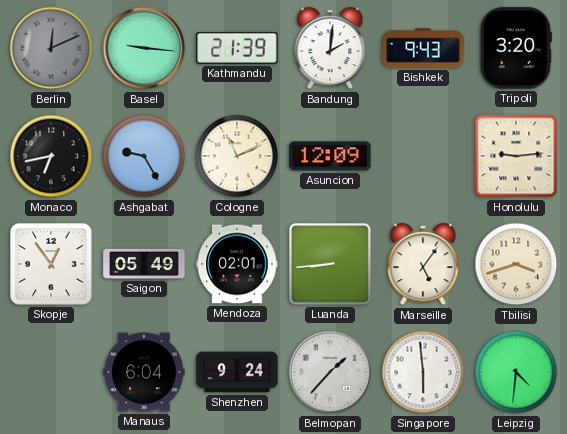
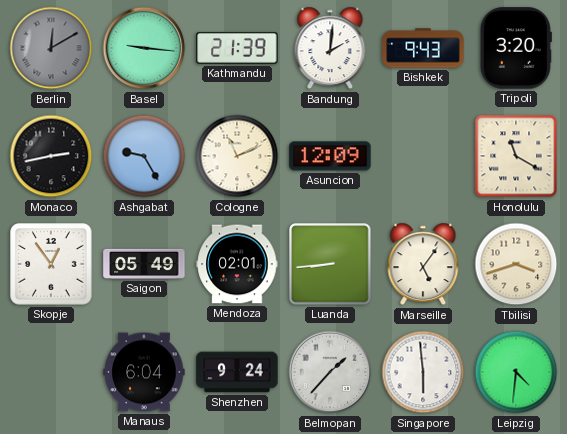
Berlin: 12:11 -> 12:10 (51, 48)
Monaco: 6:43 -> 2:43 (51, 156)
Honolulu: 9:14 -> 11:20 (516, 156)
